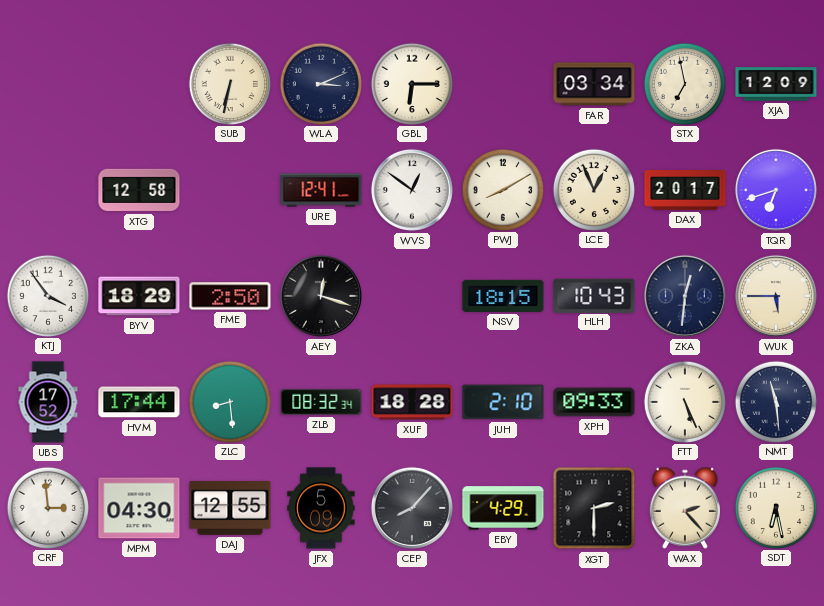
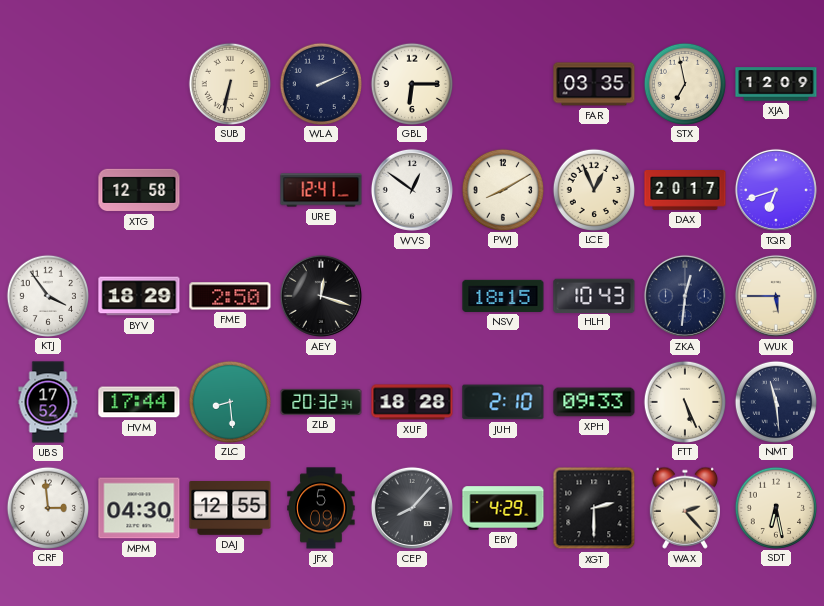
WLA: 3:11 -> 2:11 (320, 83)
FAR: 03:34 -> 03:35 (594, 84)
ZLB: 08:32 -> 20:32 (321, 402)
